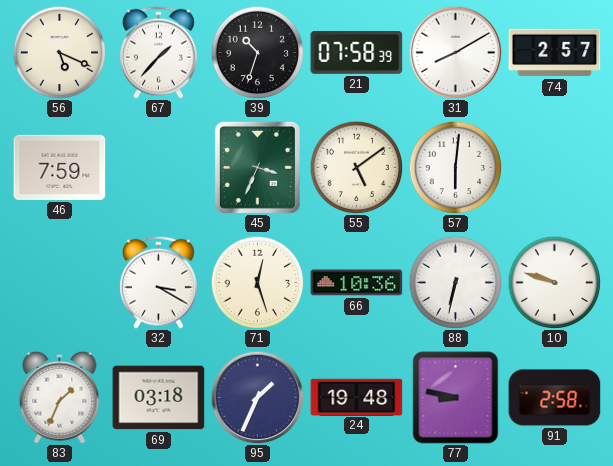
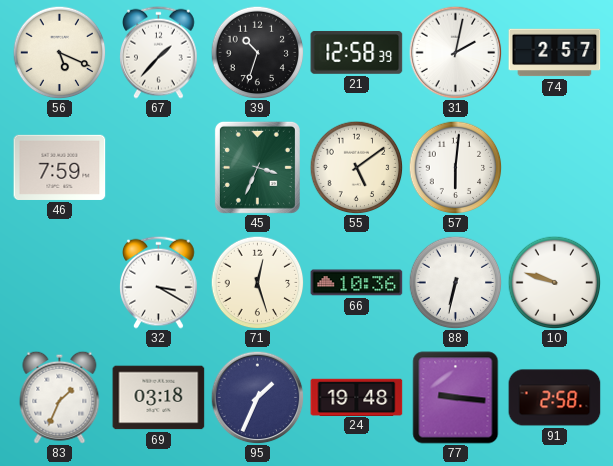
21: 07:58 -> 12:58 (357, 52)
31: 8:10 -> 2:02 (455, 52)
77: 8:47 -> 9:16 (456, 398)
